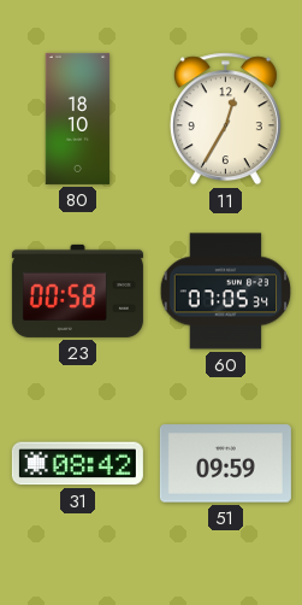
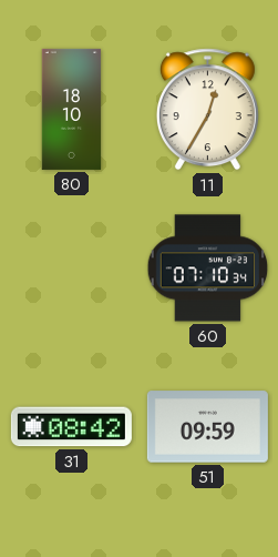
23: 00:58 -> none (77, 290)
60: 07:05 -> 07:10 (208, 269)
